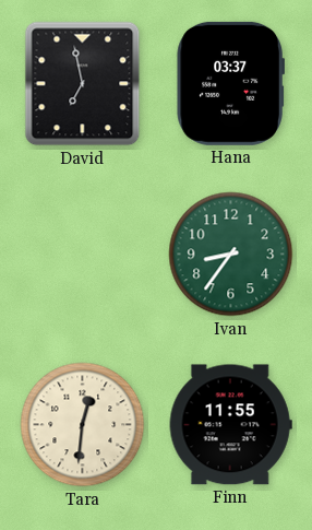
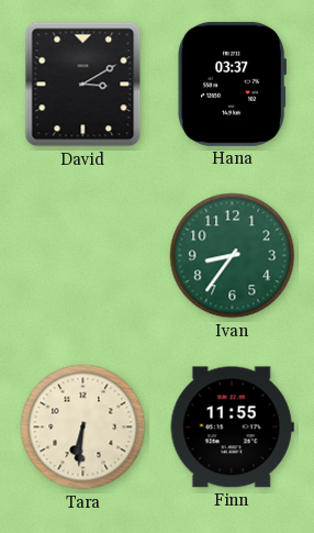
David: 6:58 -> 3:10 (83, 85)
Tara: 12:31 -> 6:31 (83, 427)
